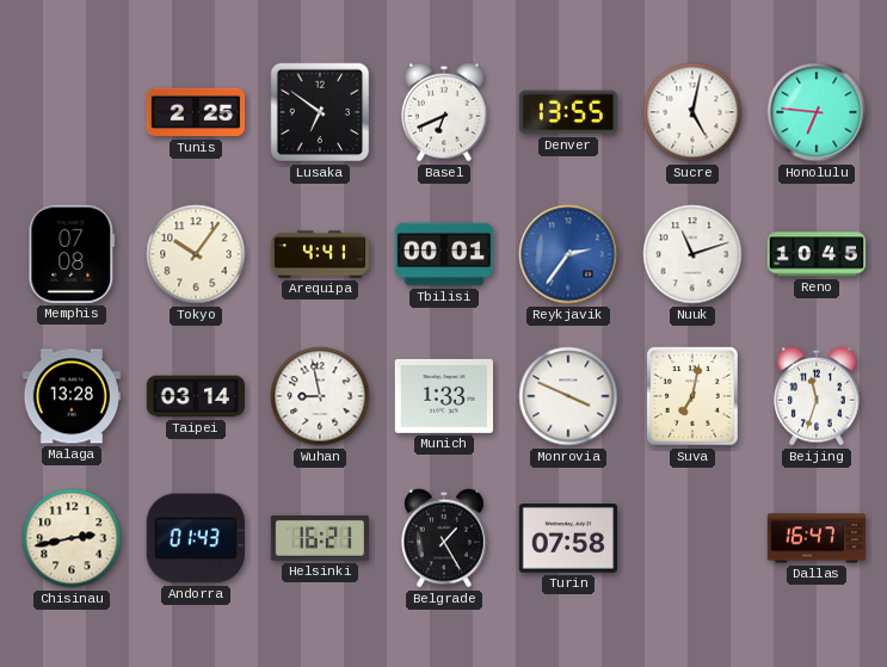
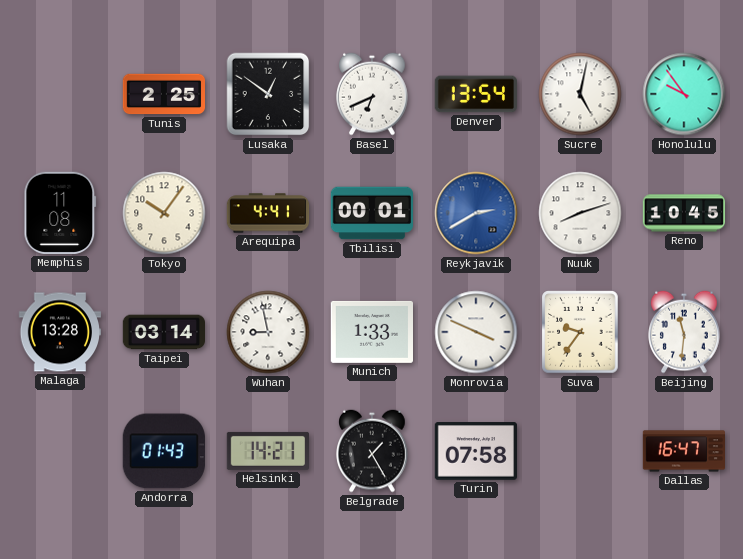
Lusaka: 6:51 -> 12:51 (268, 94)
Denver: 13:55 -> 13:54 (475, 94)
Honolulu: 6:46 -> 9:54 (684, 94)
Memphis: 07:08 -> 11:08 (60, 213)
Reykjavik: 2:36 -> 2:40 (476, 213)
Nuuk: 11:12 -> 8:12 (580, 213)
Suva: 7:02 -> 9:36 (580, 332)
Beijing: 11:33 -> 11:31 (684, 332)
Chisinau: 2:43 -> none (72, 538)
Helsinki: 16:21 -> 14:21 (267, 451)
